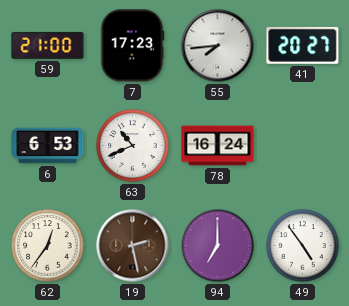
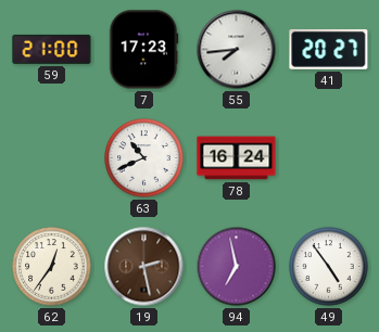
6: 6:53 -> none (48, 146)
94: 7:00 -> 6:58 (237, 267)
